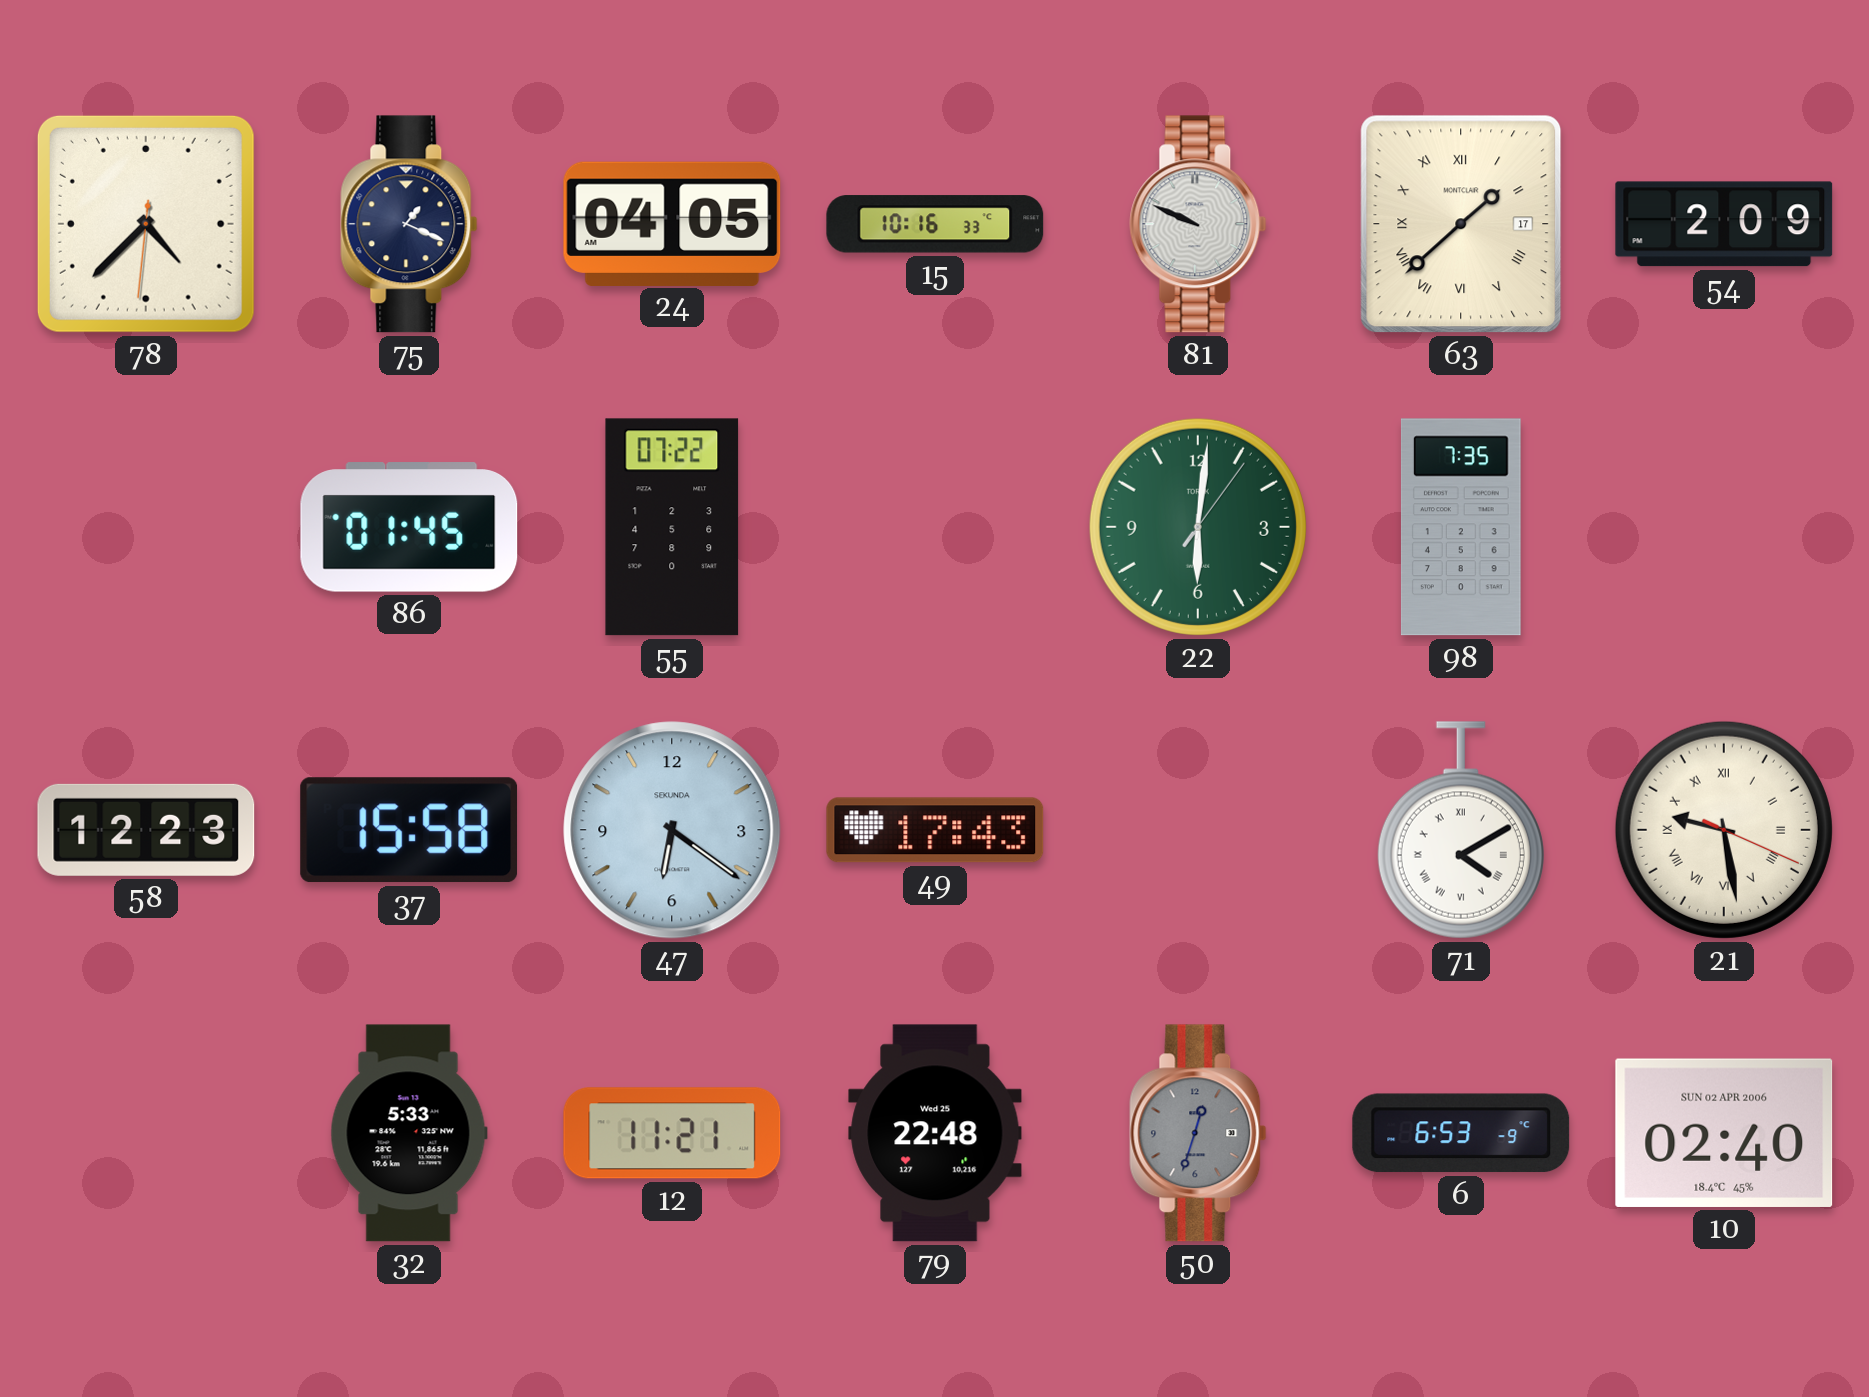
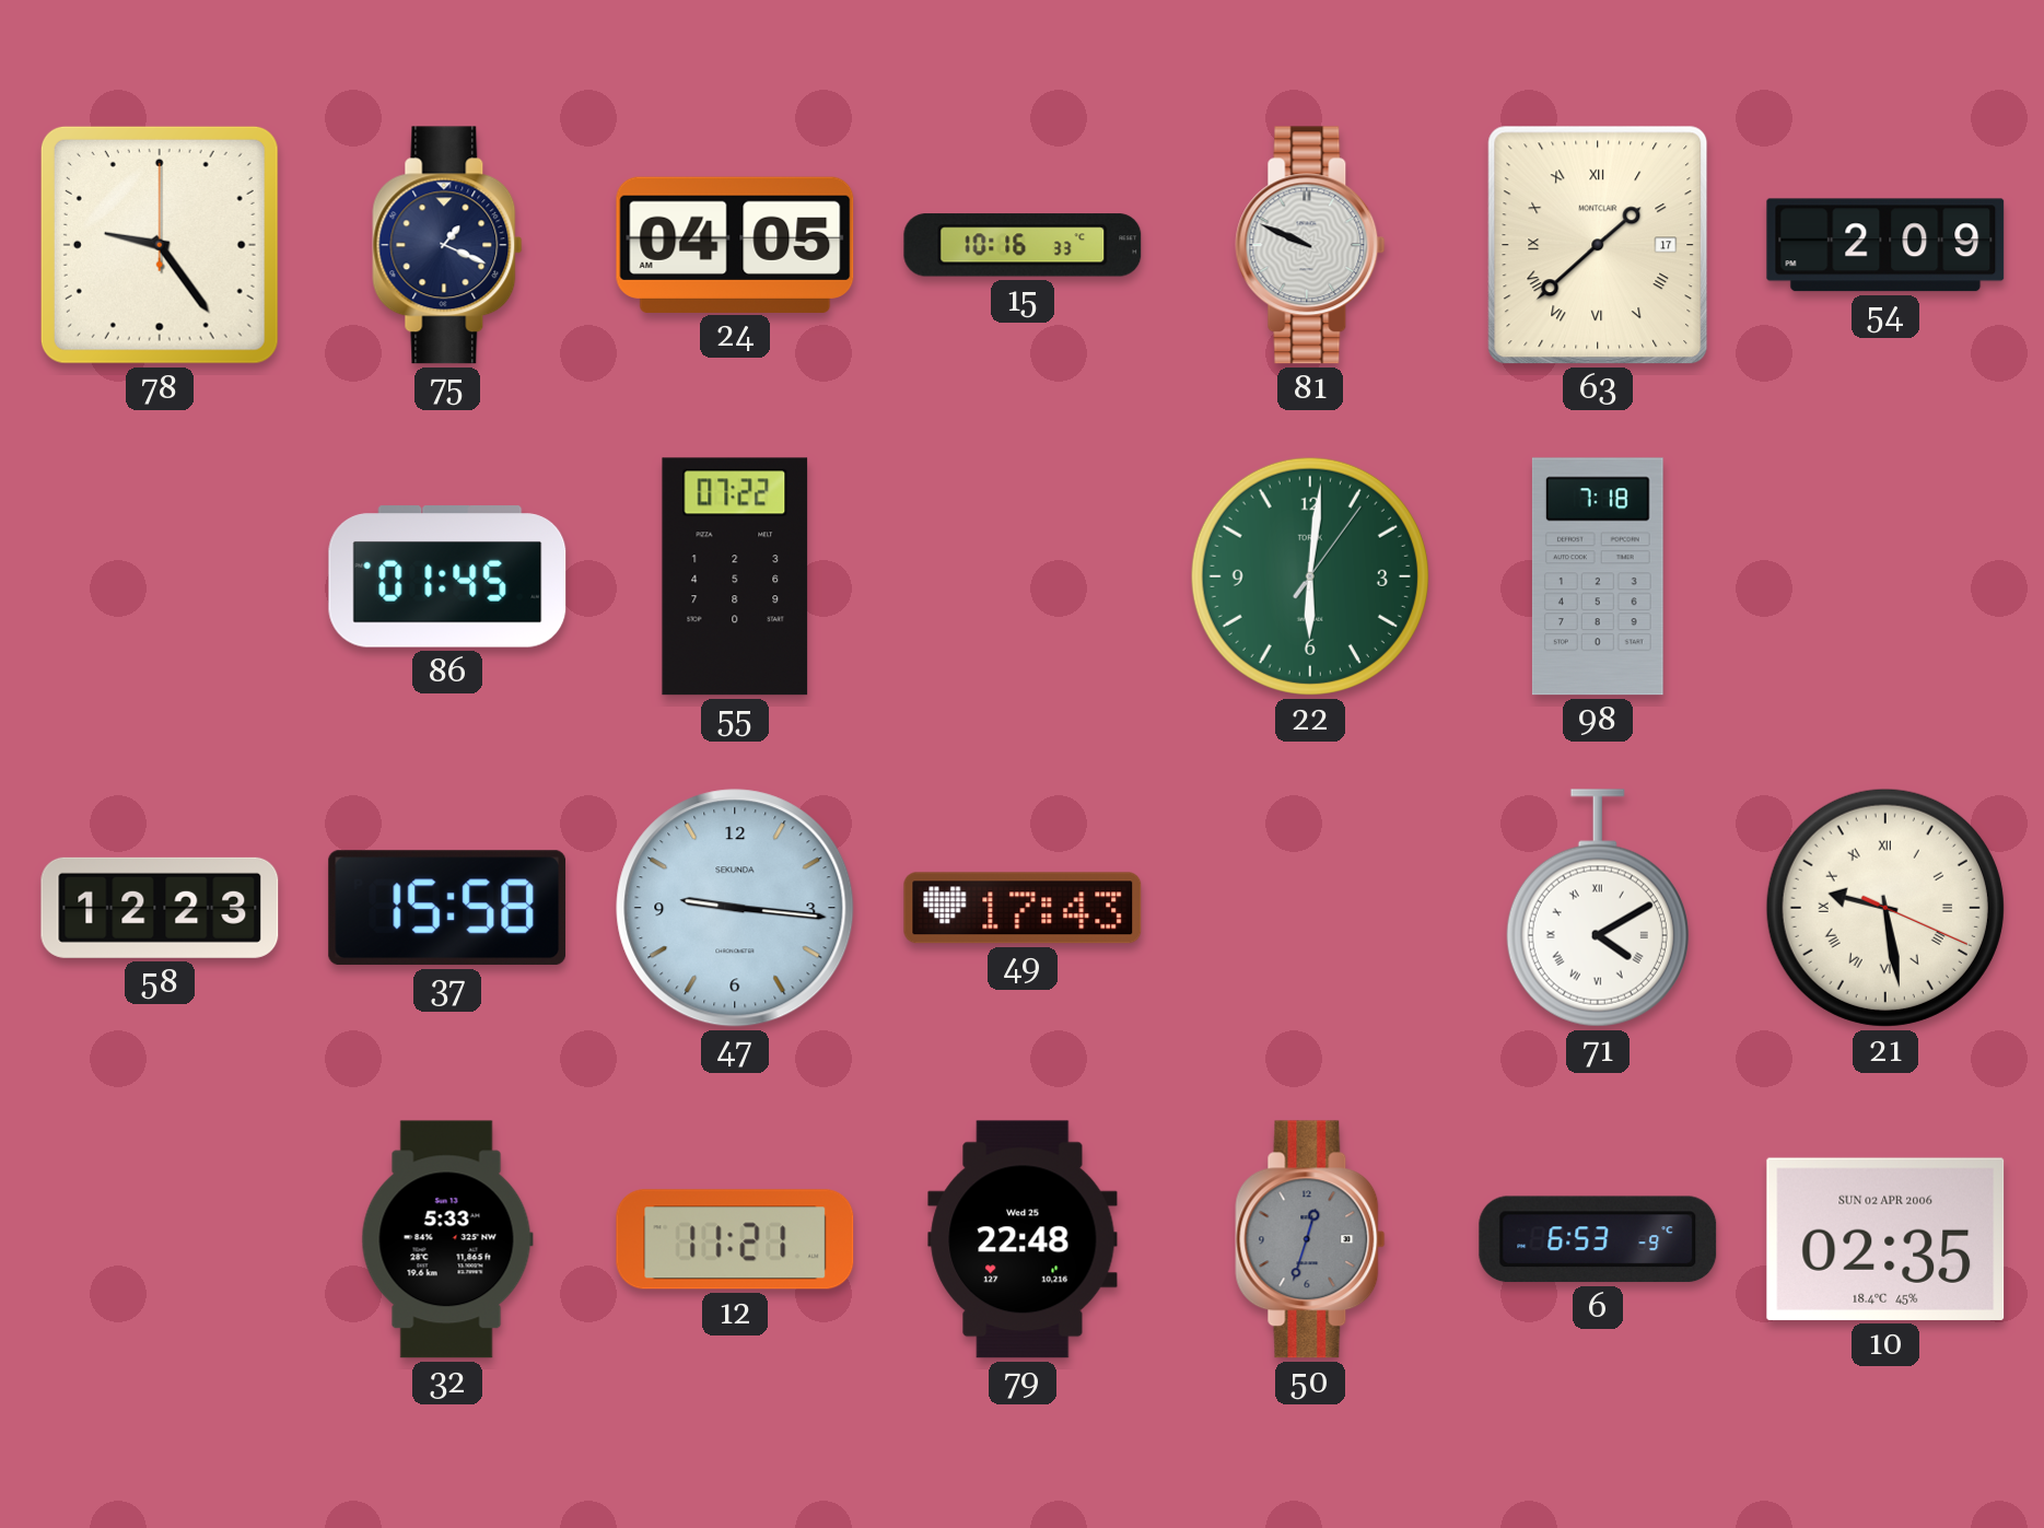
78: 4:37 -> 9:24 (160, 245)
98: 7:35 -> 7:18 (1598, 576)
47: 6:21 -> 9:16 (735, 908)
10: 02:40 -> 02:35 (1885, 1239)
